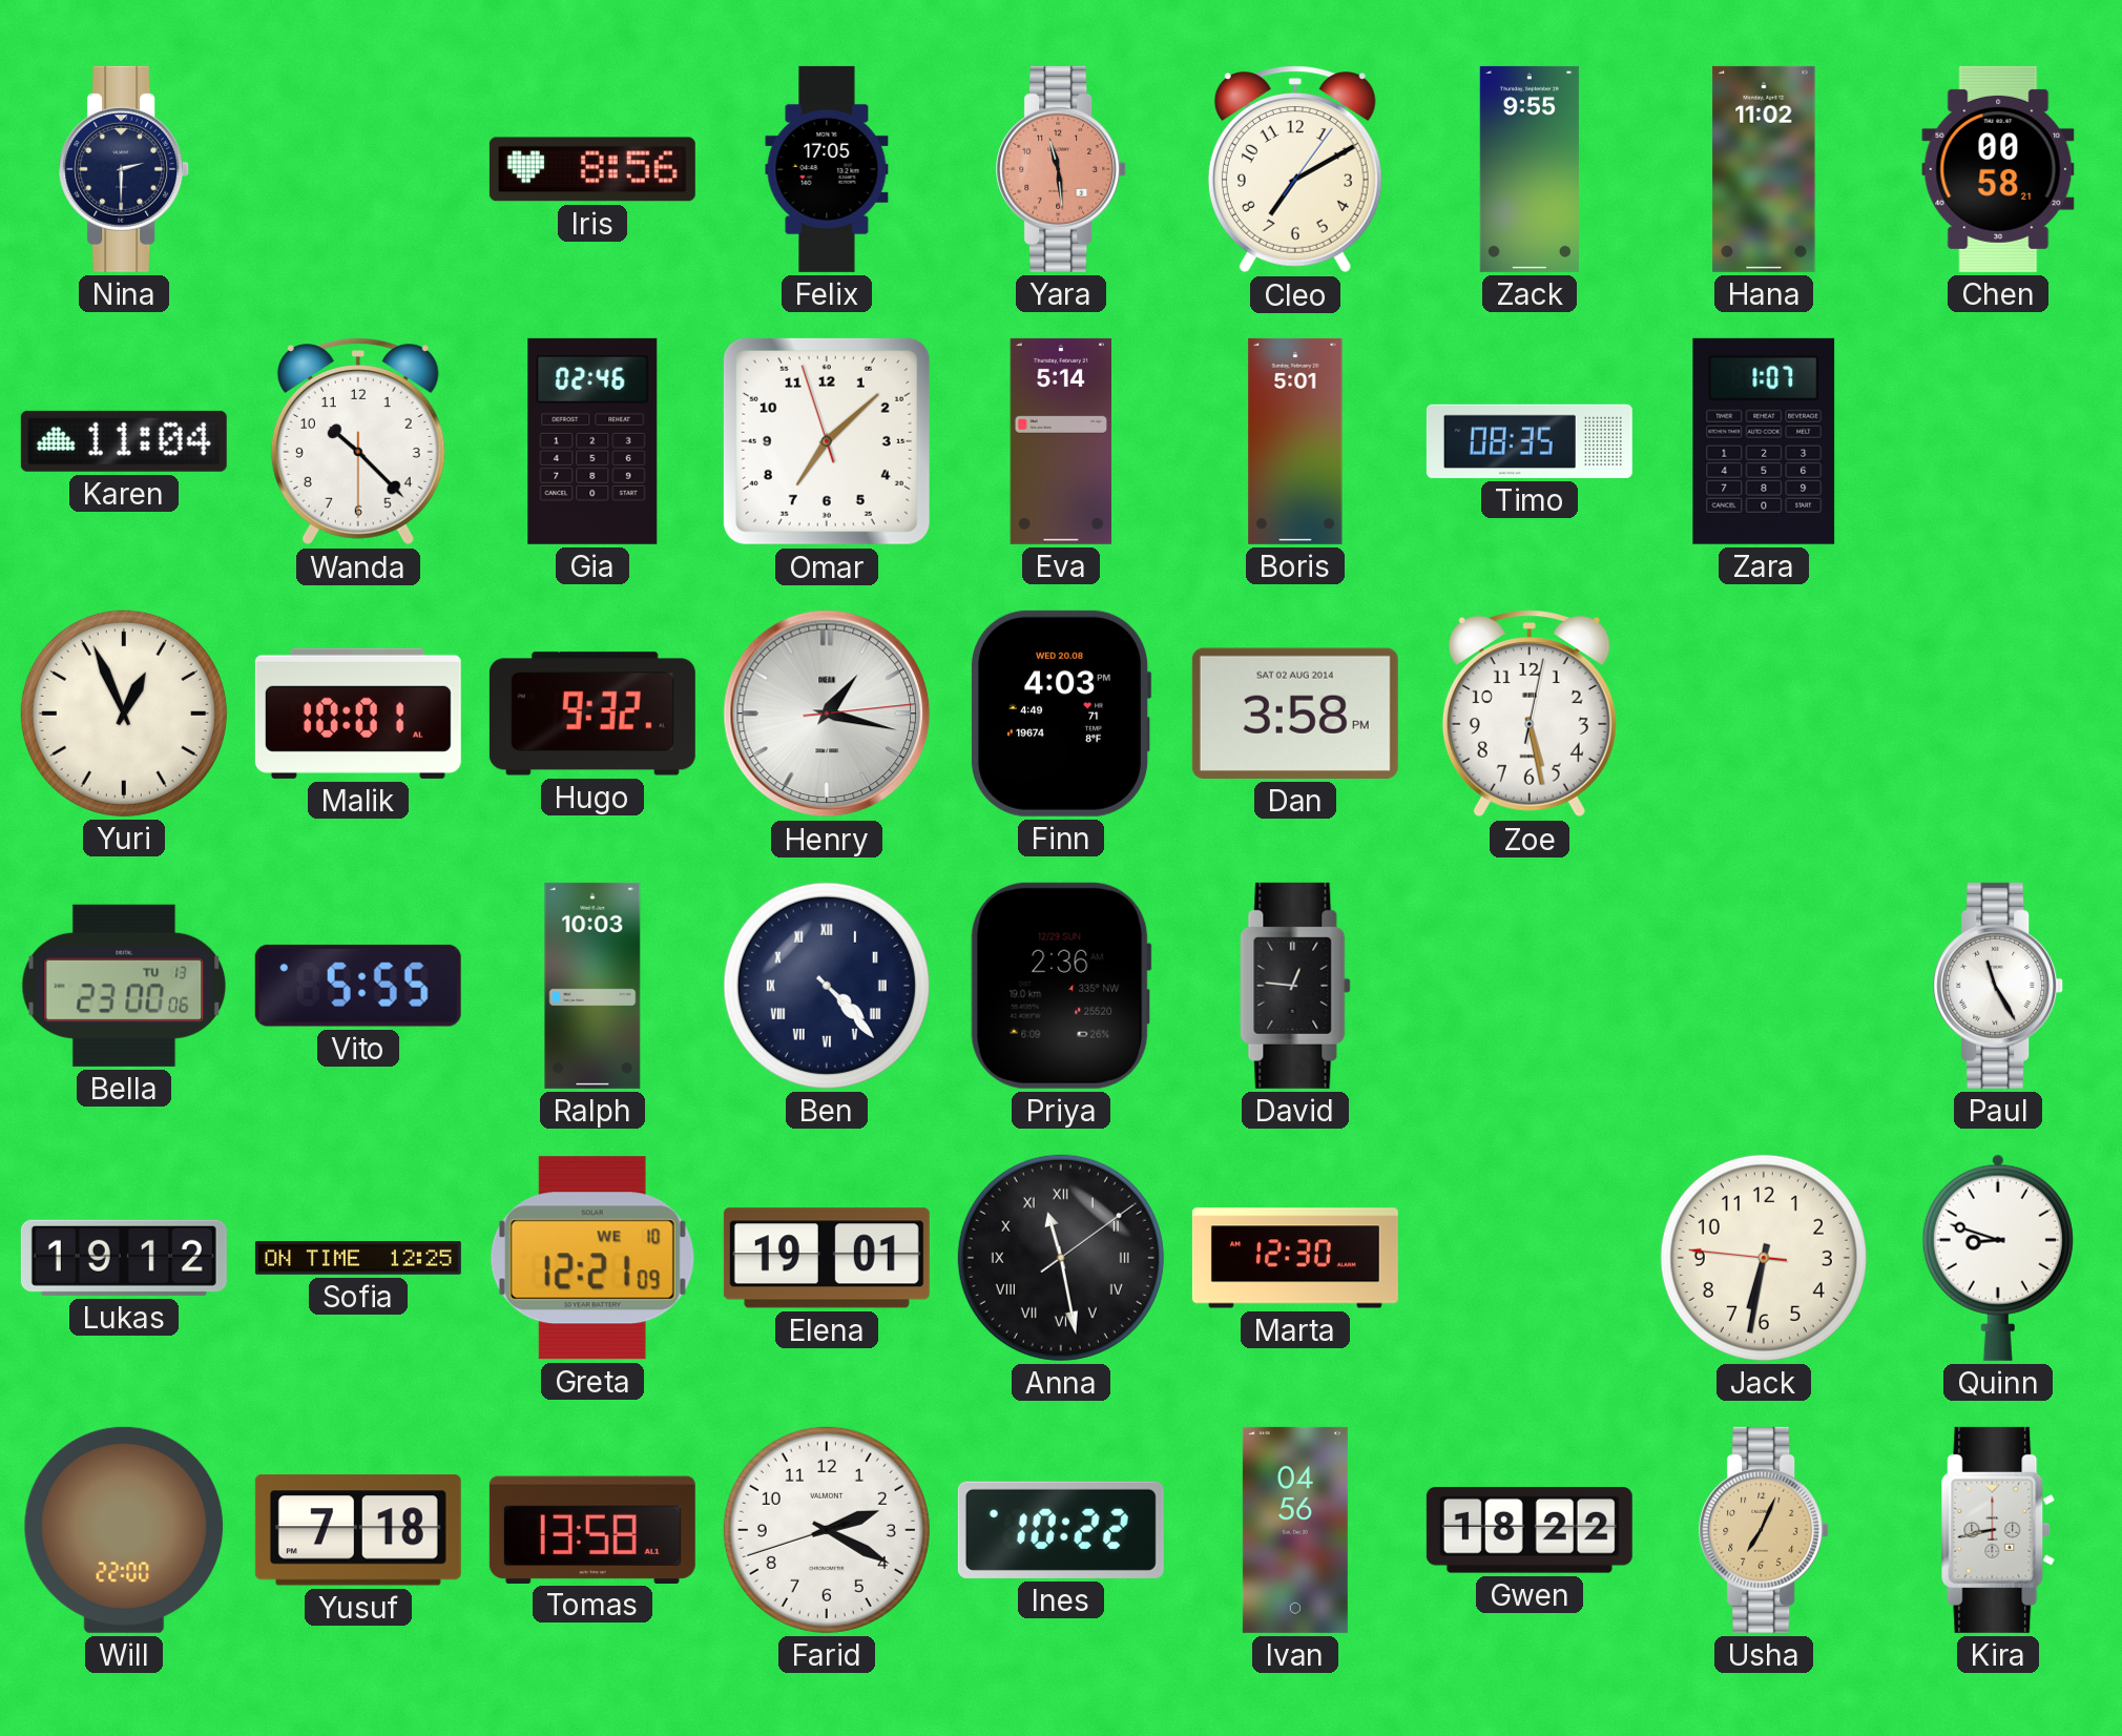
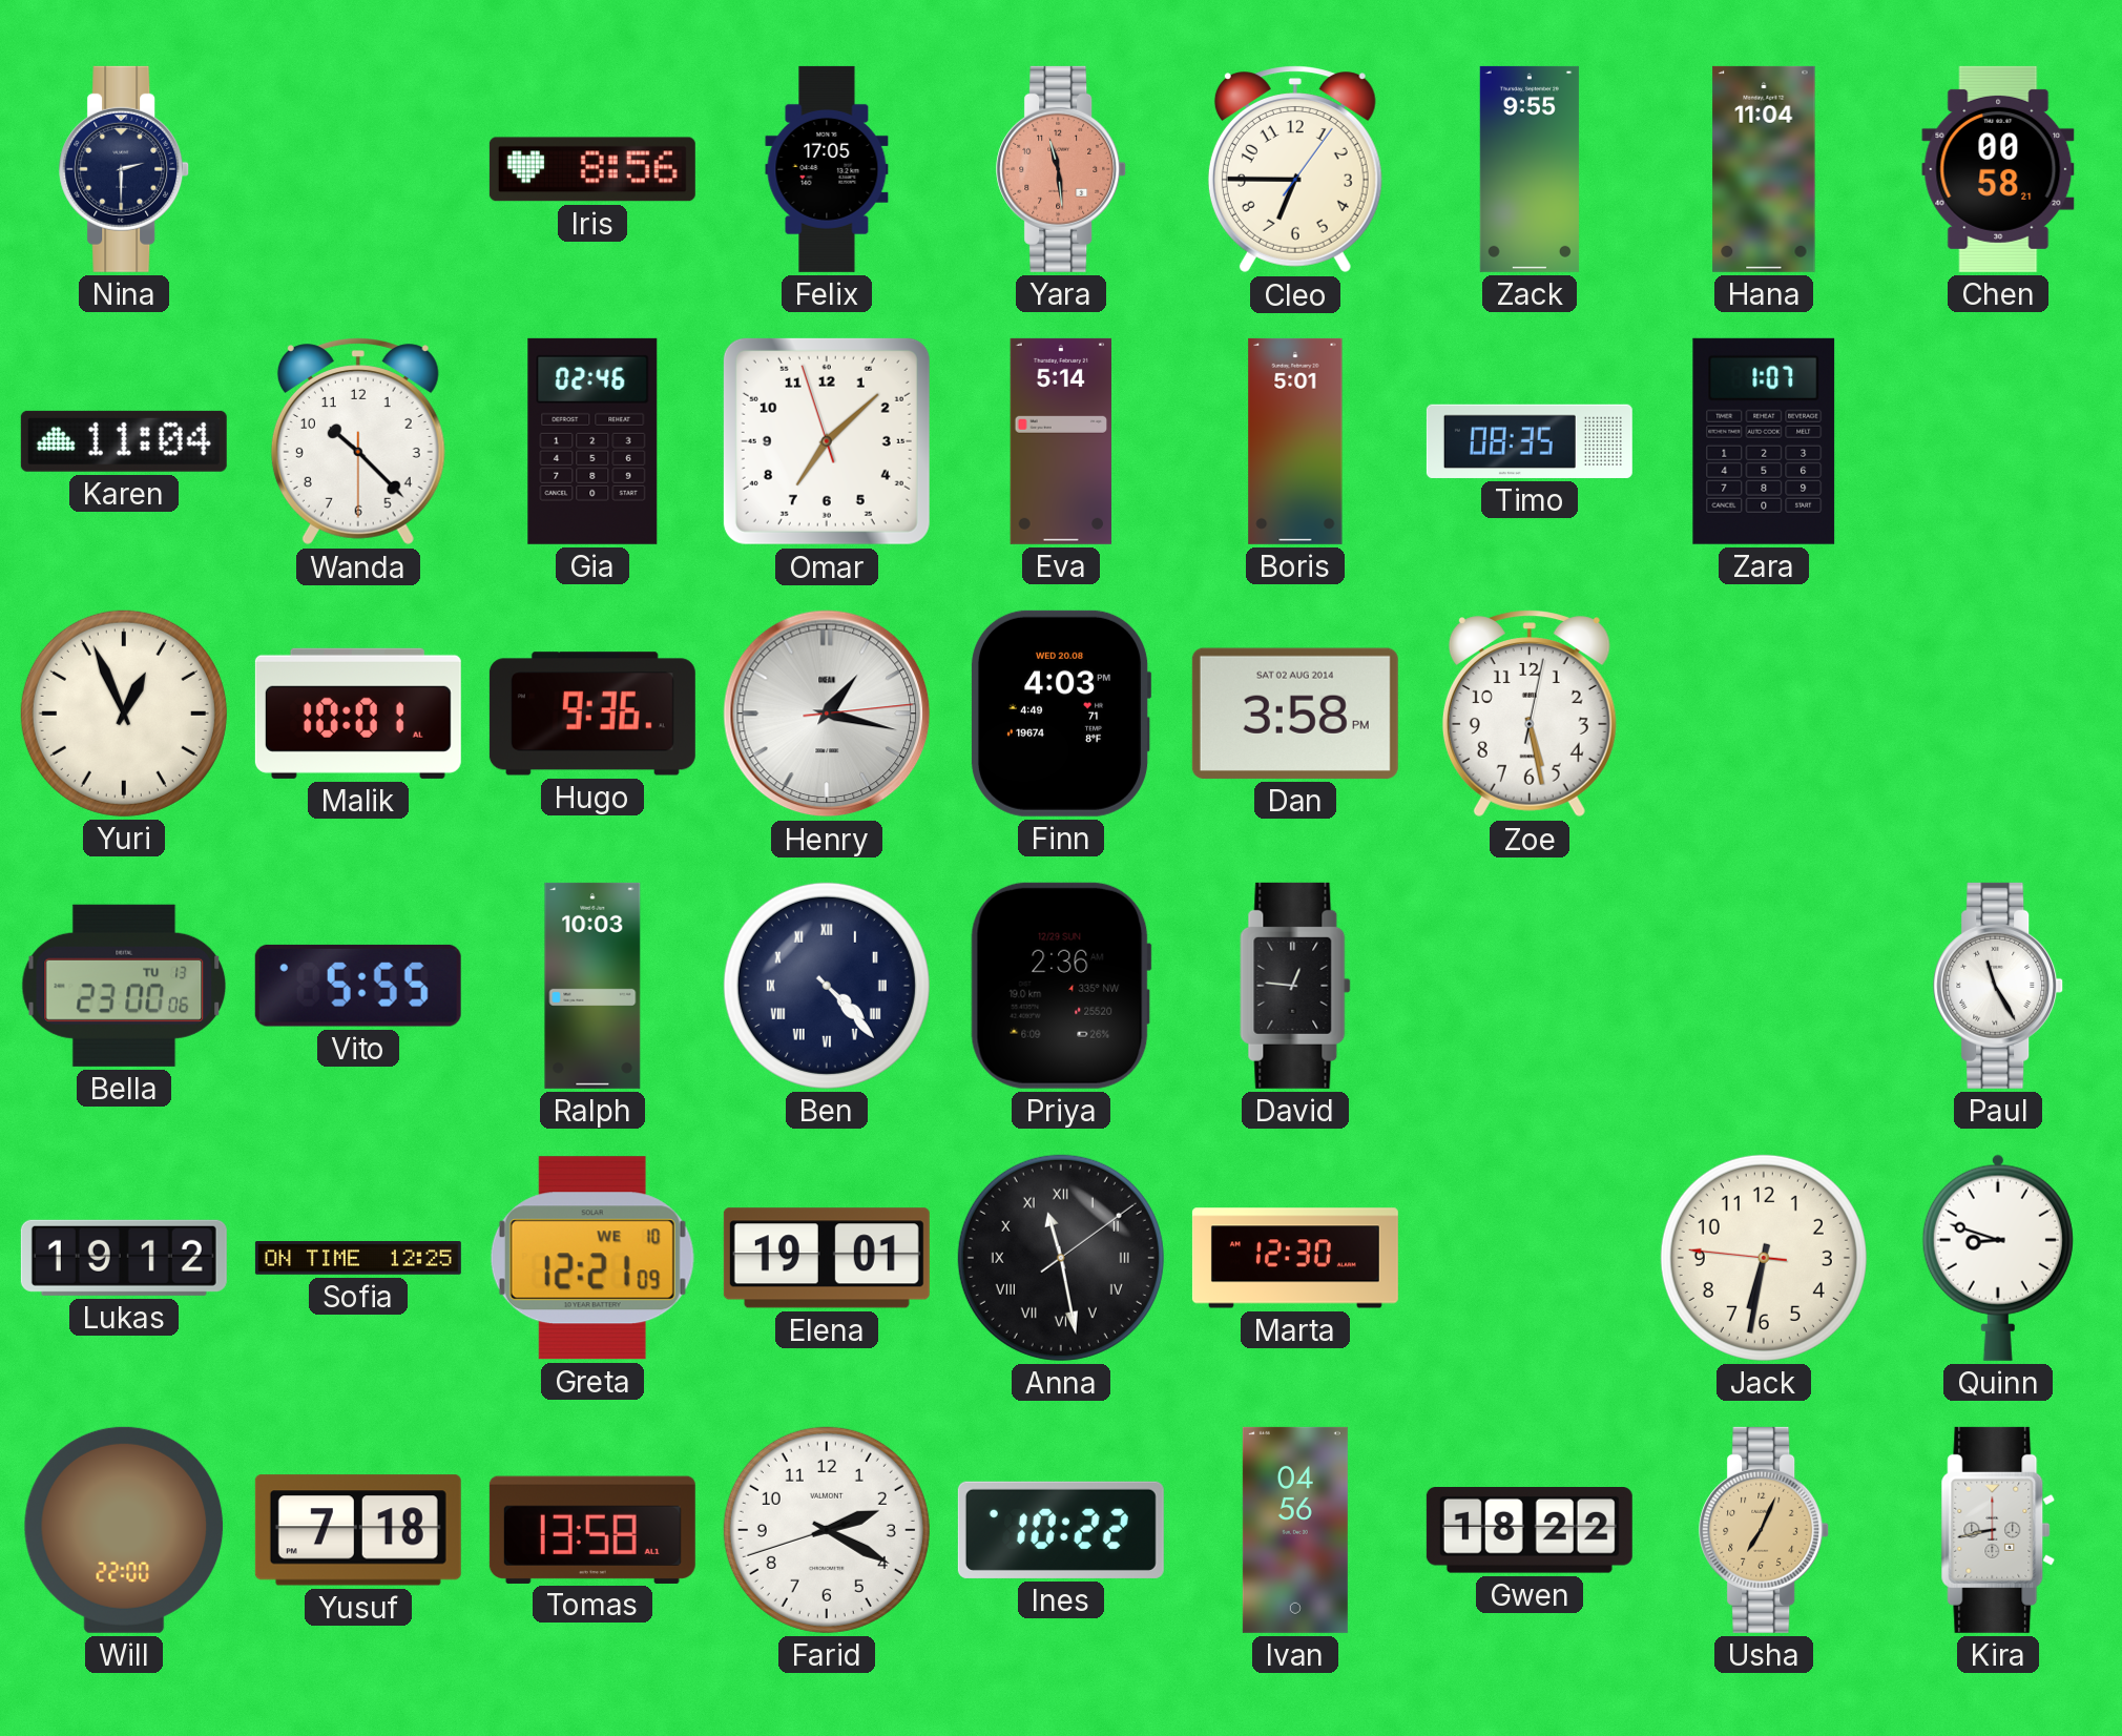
Cleo: 7:10 -> 6:45 (1295, 169)
Hana: 11:02 -> 11:04 (1764, 169)
Hugo: 9:32 -> 9:36 (592, 714)
